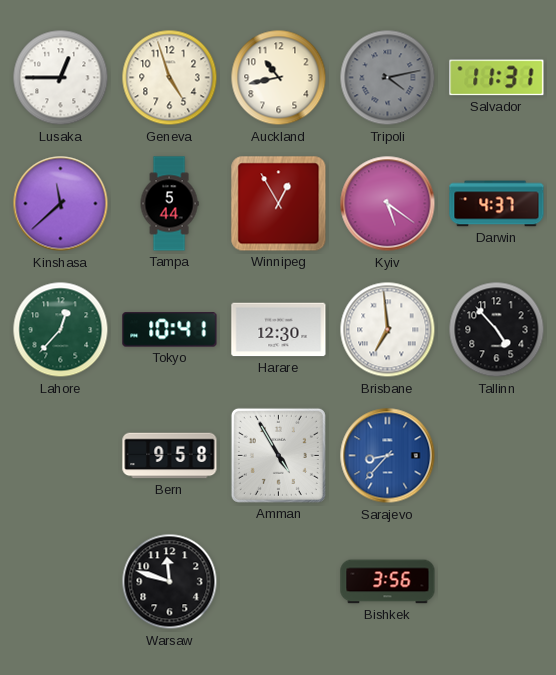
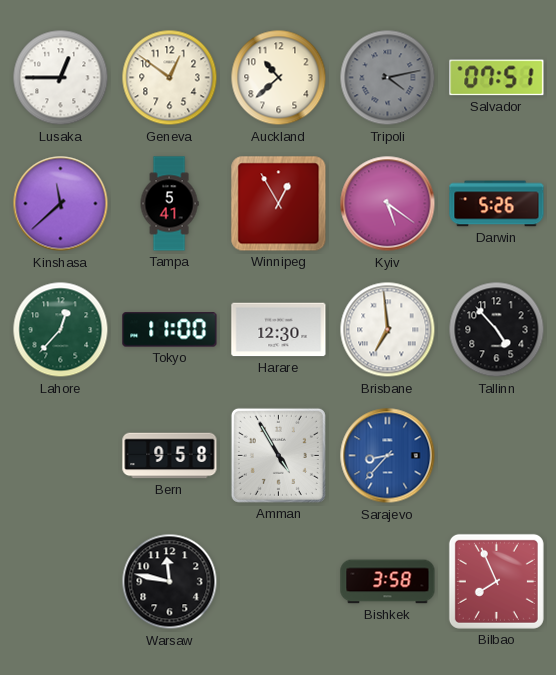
Geneva: 4:57 -> 12:51 (170, 78)
Auckland: 10:43 -> 10:38 (279, 78)
Salvador: 11:31 -> 07:51 (497, 78)
Tampa: 5:44 -> 5:41 (169, 204)
Darwin: 4:37 -> 5:26 (497, 204)
Tokyo: 10:41 -> 11:00 (170, 330)
Warsaw: 11:48 -> 11:47 (170, 582)
Bishkek: 3:56 -> 3:58 (388, 582)
Bilbao: none -> 7:56 (496, 581)
